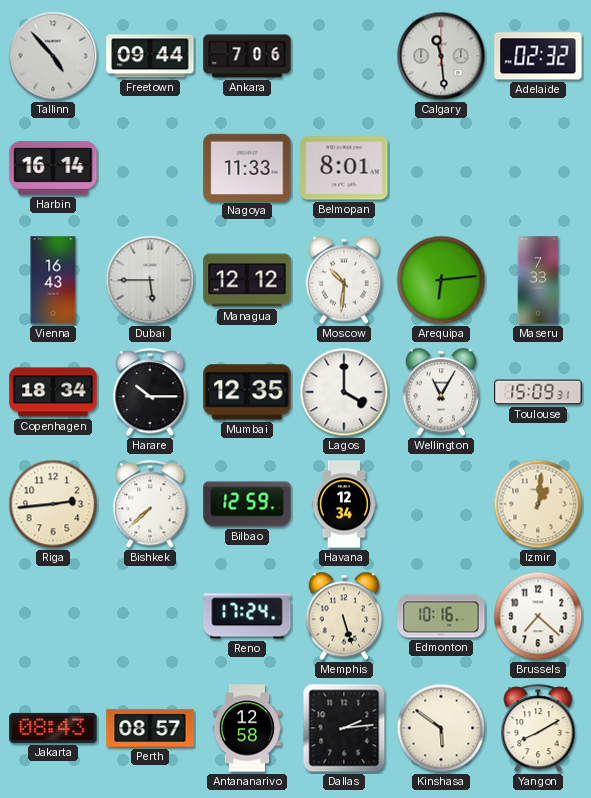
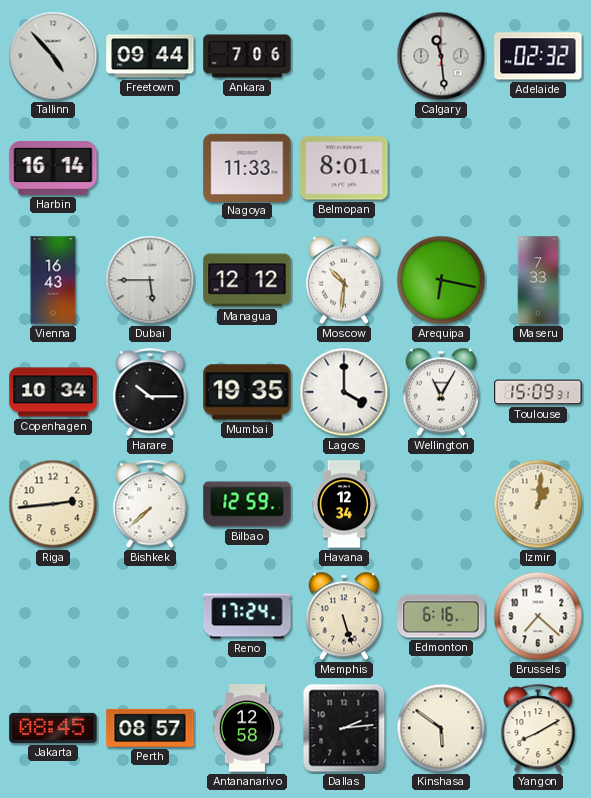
Arequipa: 6:14 -> 6:17 (441, 280)
Copenhagen: 18:34 -> 10:34 (53, 392)
Mumbai: 12:35 -> 19:35 (247, 392)
Edmonton: 10:16 -> 6:16 (441, 616)
Jakarta: 08:43 -> 08:45 (53, 728)
